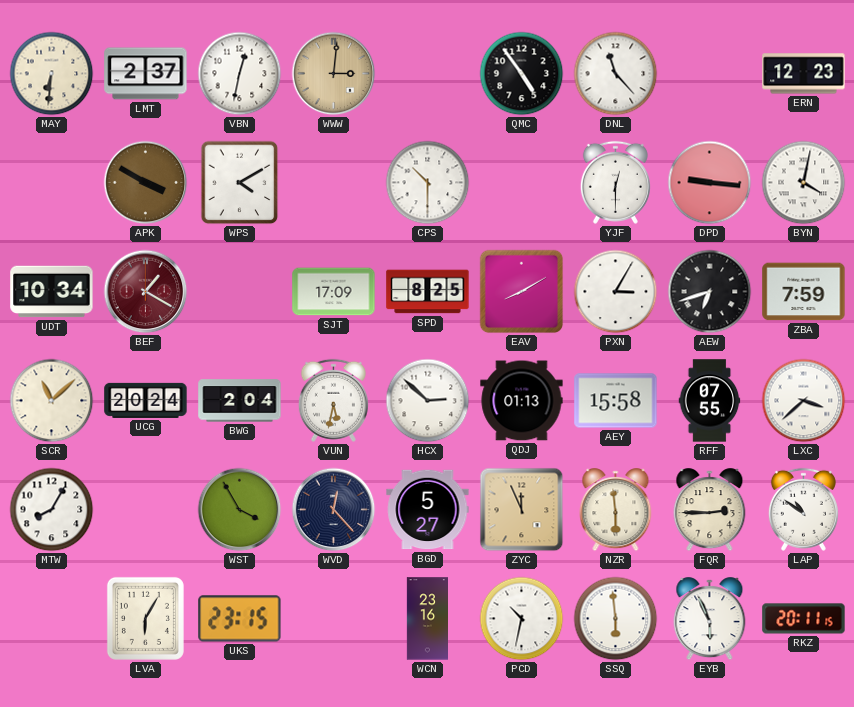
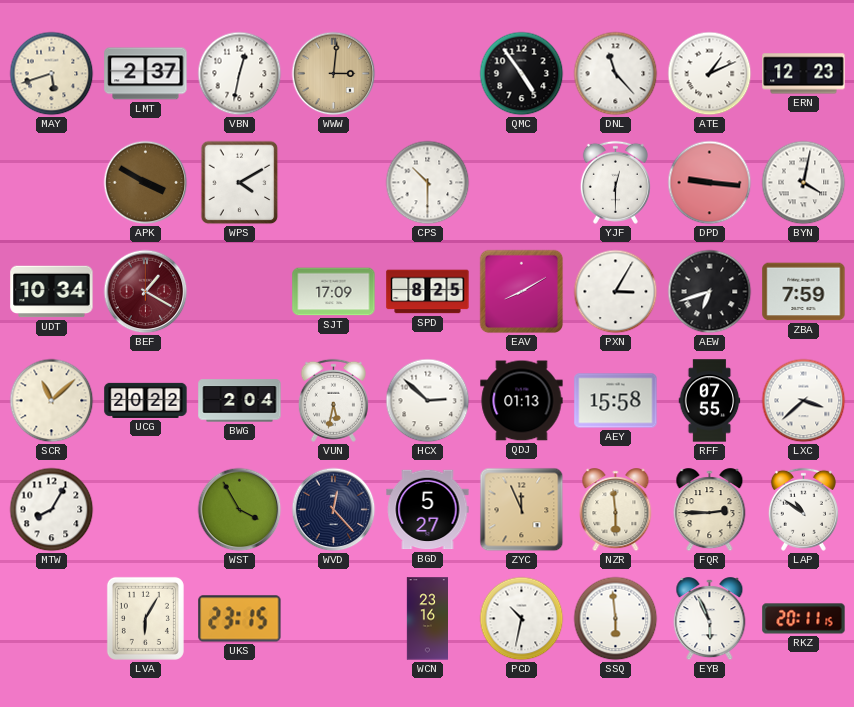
MAY: 6:31 -> 5:42 (52, 74)
ATE: none -> 1:11 (710, 74)
UCG: 20:24 -> 20:22 (146, 400)
